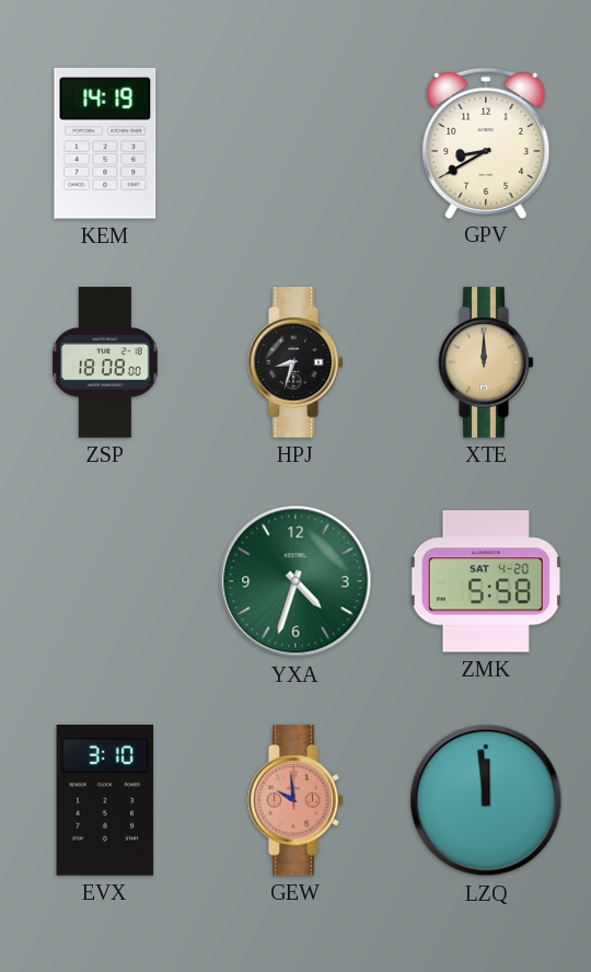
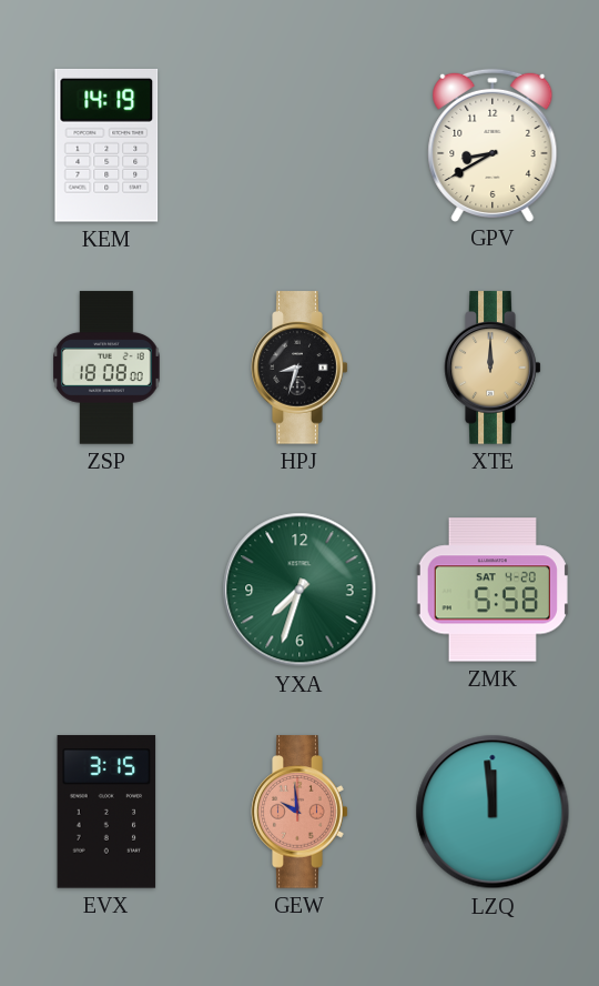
YXA: 4:33 -> 7:33 (299, 590)
EVX: 3:10 -> 3:15 (106, 812)
